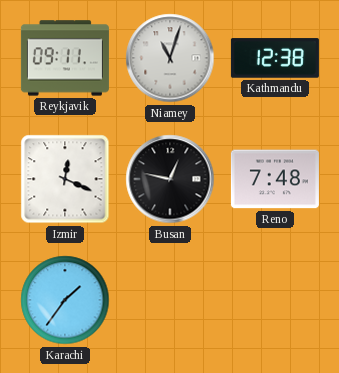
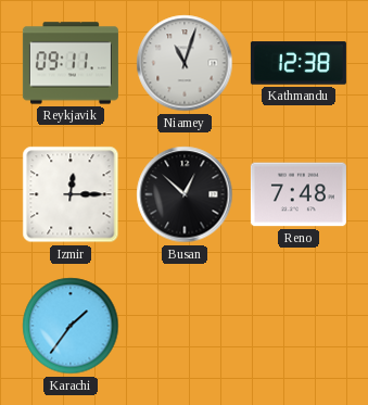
Izmir: 12:19 -> 12:15 (71, 194)
Busan: 12:47 -> 12:52 (185, 194)
